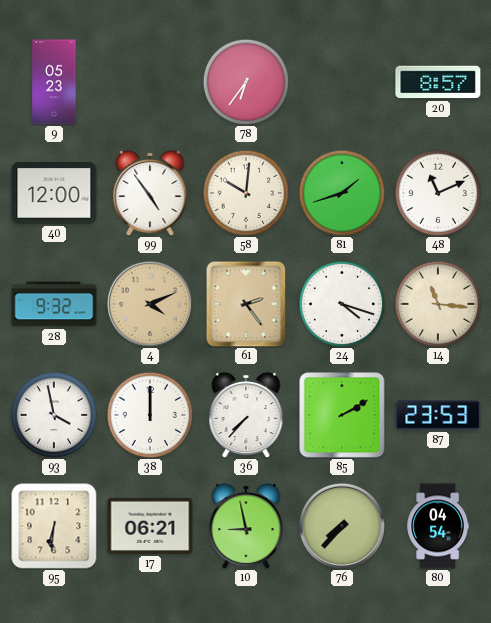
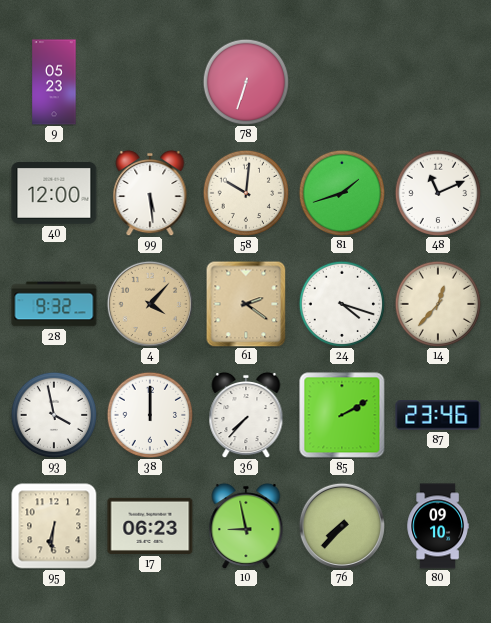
78: 6:36 -> 6:33 (246, 82)
20: 8:57 -> none (438, 82)
99: 4:54 -> 5:29 (150, 193)
4: 4:11 -> 4:07 (150, 304)
61: 2:24 -> 2:21 (246, 304)
14: 11:16 -> 12:37 (438, 304)
87: 23:53 -> 23:46 (438, 415)
17: 06:21 -> 06:23 (150, 526)
80: 04:54 -> 09:10 (438, 526)
